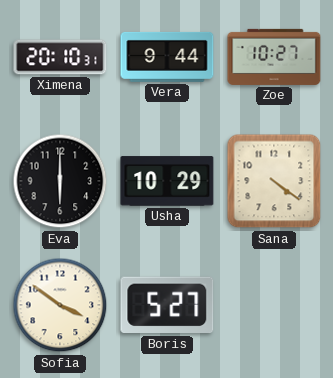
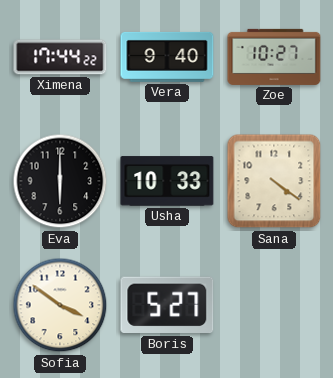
Ximena: 20:10 -> 17:44 (60, 57)
Vera: 9:44 -> 9:40 (167, 57)
Usha: 10:29 -> 10:33 (167, 181)
